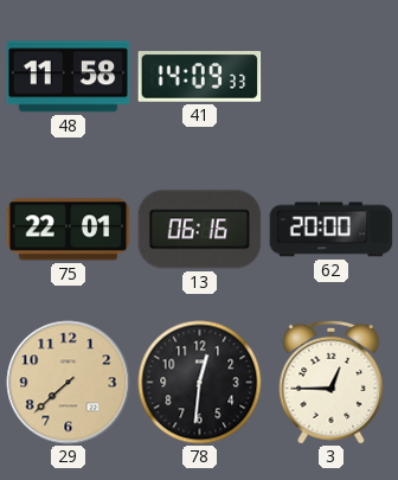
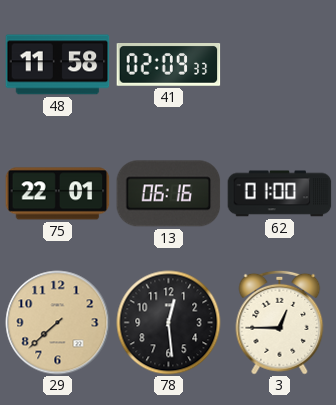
41: 14:09 -> 02:09 (169, 65)
62: 20:00 -> 01:00 (280, 194)
78: 12:31 -> 12:29 (169, 323)
